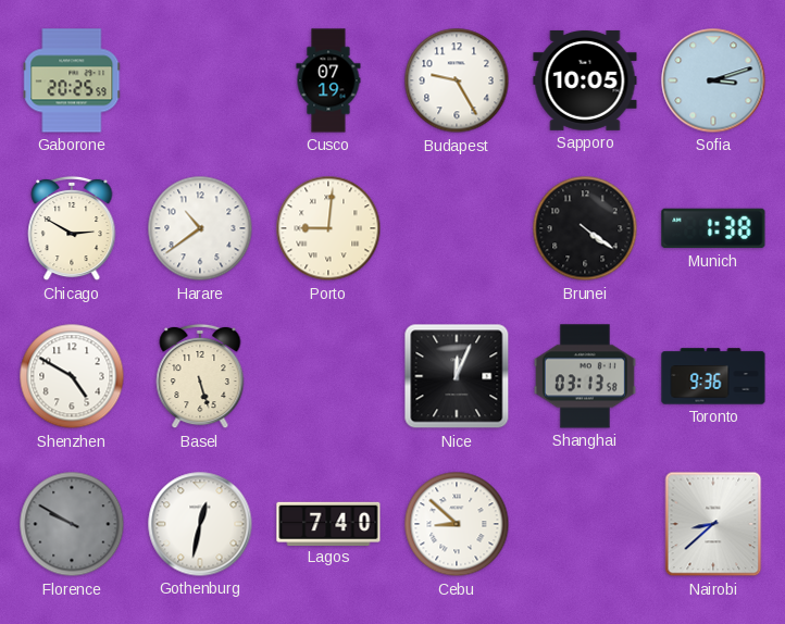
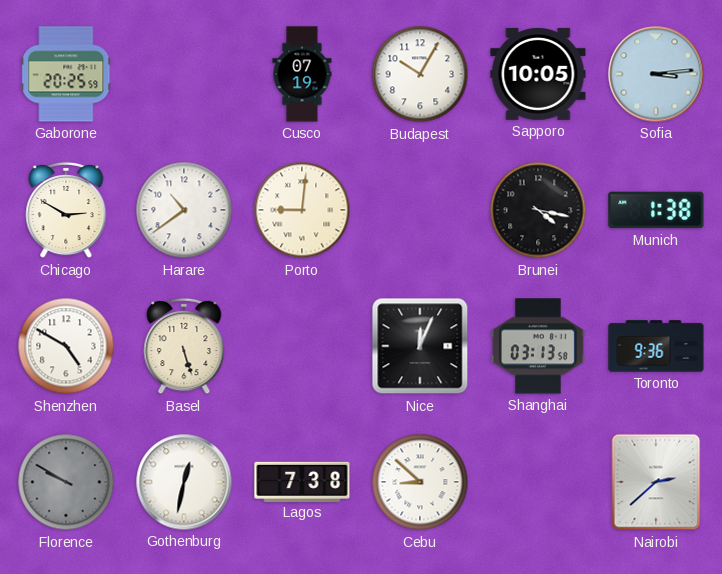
Budapest: 9:25 -> 10:05 (420, 74)
Sofia: 3:12 -> 3:14 (656, 74)
Brunei: 4:21 -> 4:17 (538, 210)
Lagos: 7:40 -> 7:38 (302, 481)
Nairobi: 8:38 -> 2:38 (656, 482)
